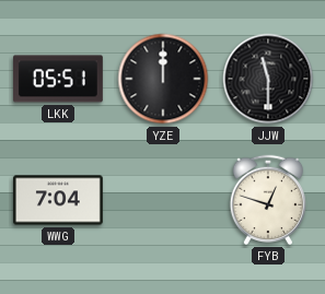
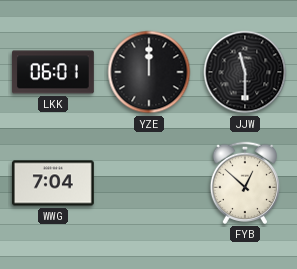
LKK: 05:51 -> 06:01 (53, 72)
FYB: 12:48 -> 12:52 (244, 183)
